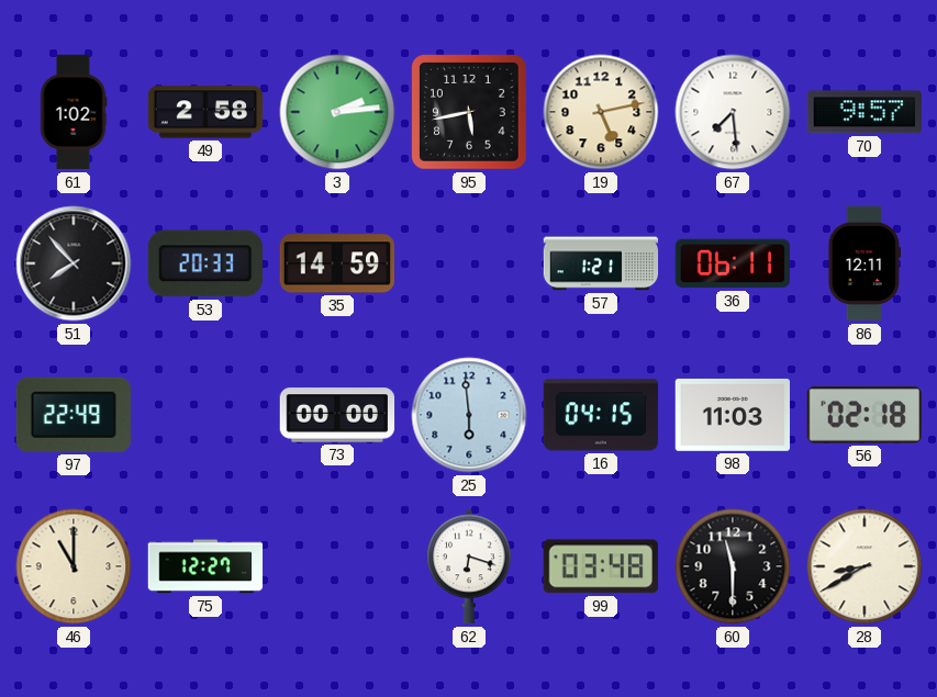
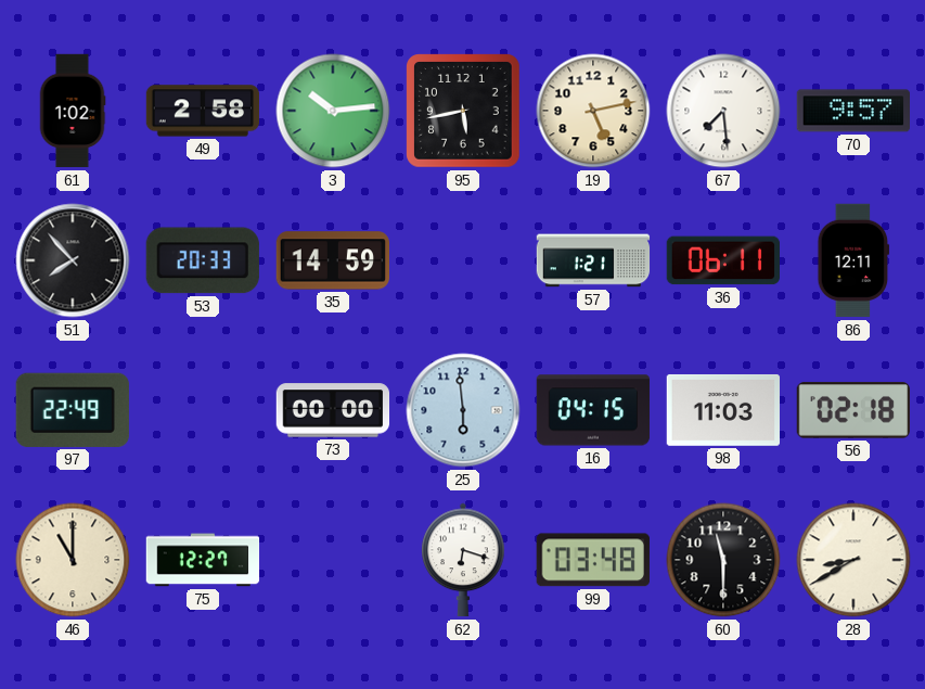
3: 2:14 -> 10:14 (333, 111)
